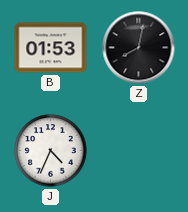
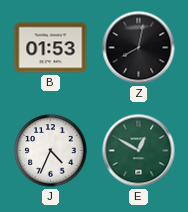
E: none -> 12:50 (139, 151)
